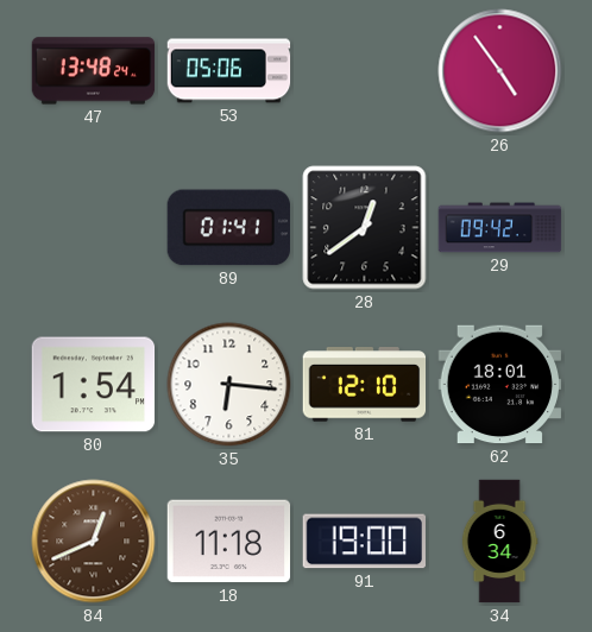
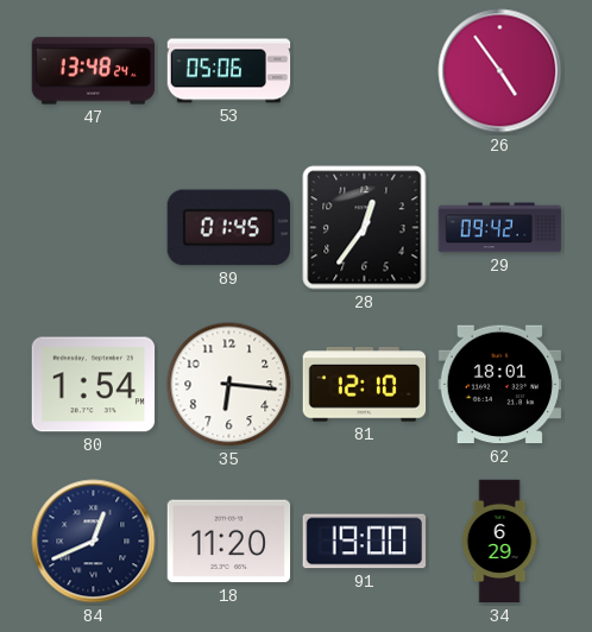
89: 01:41 -> 01:45 (228, 228)
28: 12:39 -> 12:36 (365, 228)
84 dial: brown -> navy (94, 542)
18: 11:18 -> 11:20 (229, 542)
34: 6:34 -> 6:29 (499, 542)
